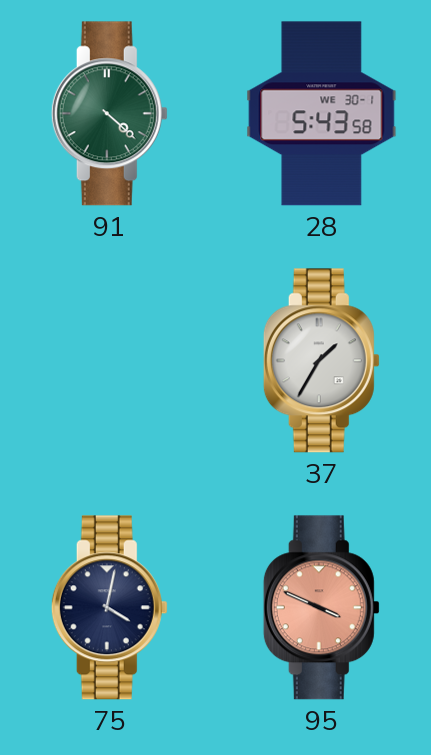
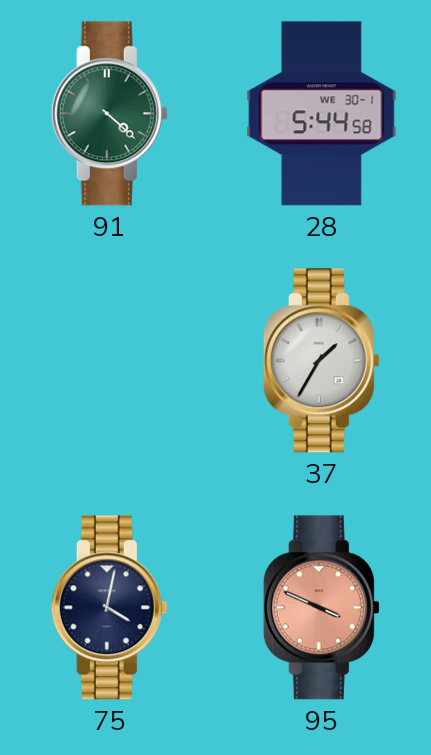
28: 5:43 -> 5:44 (322, 114)
